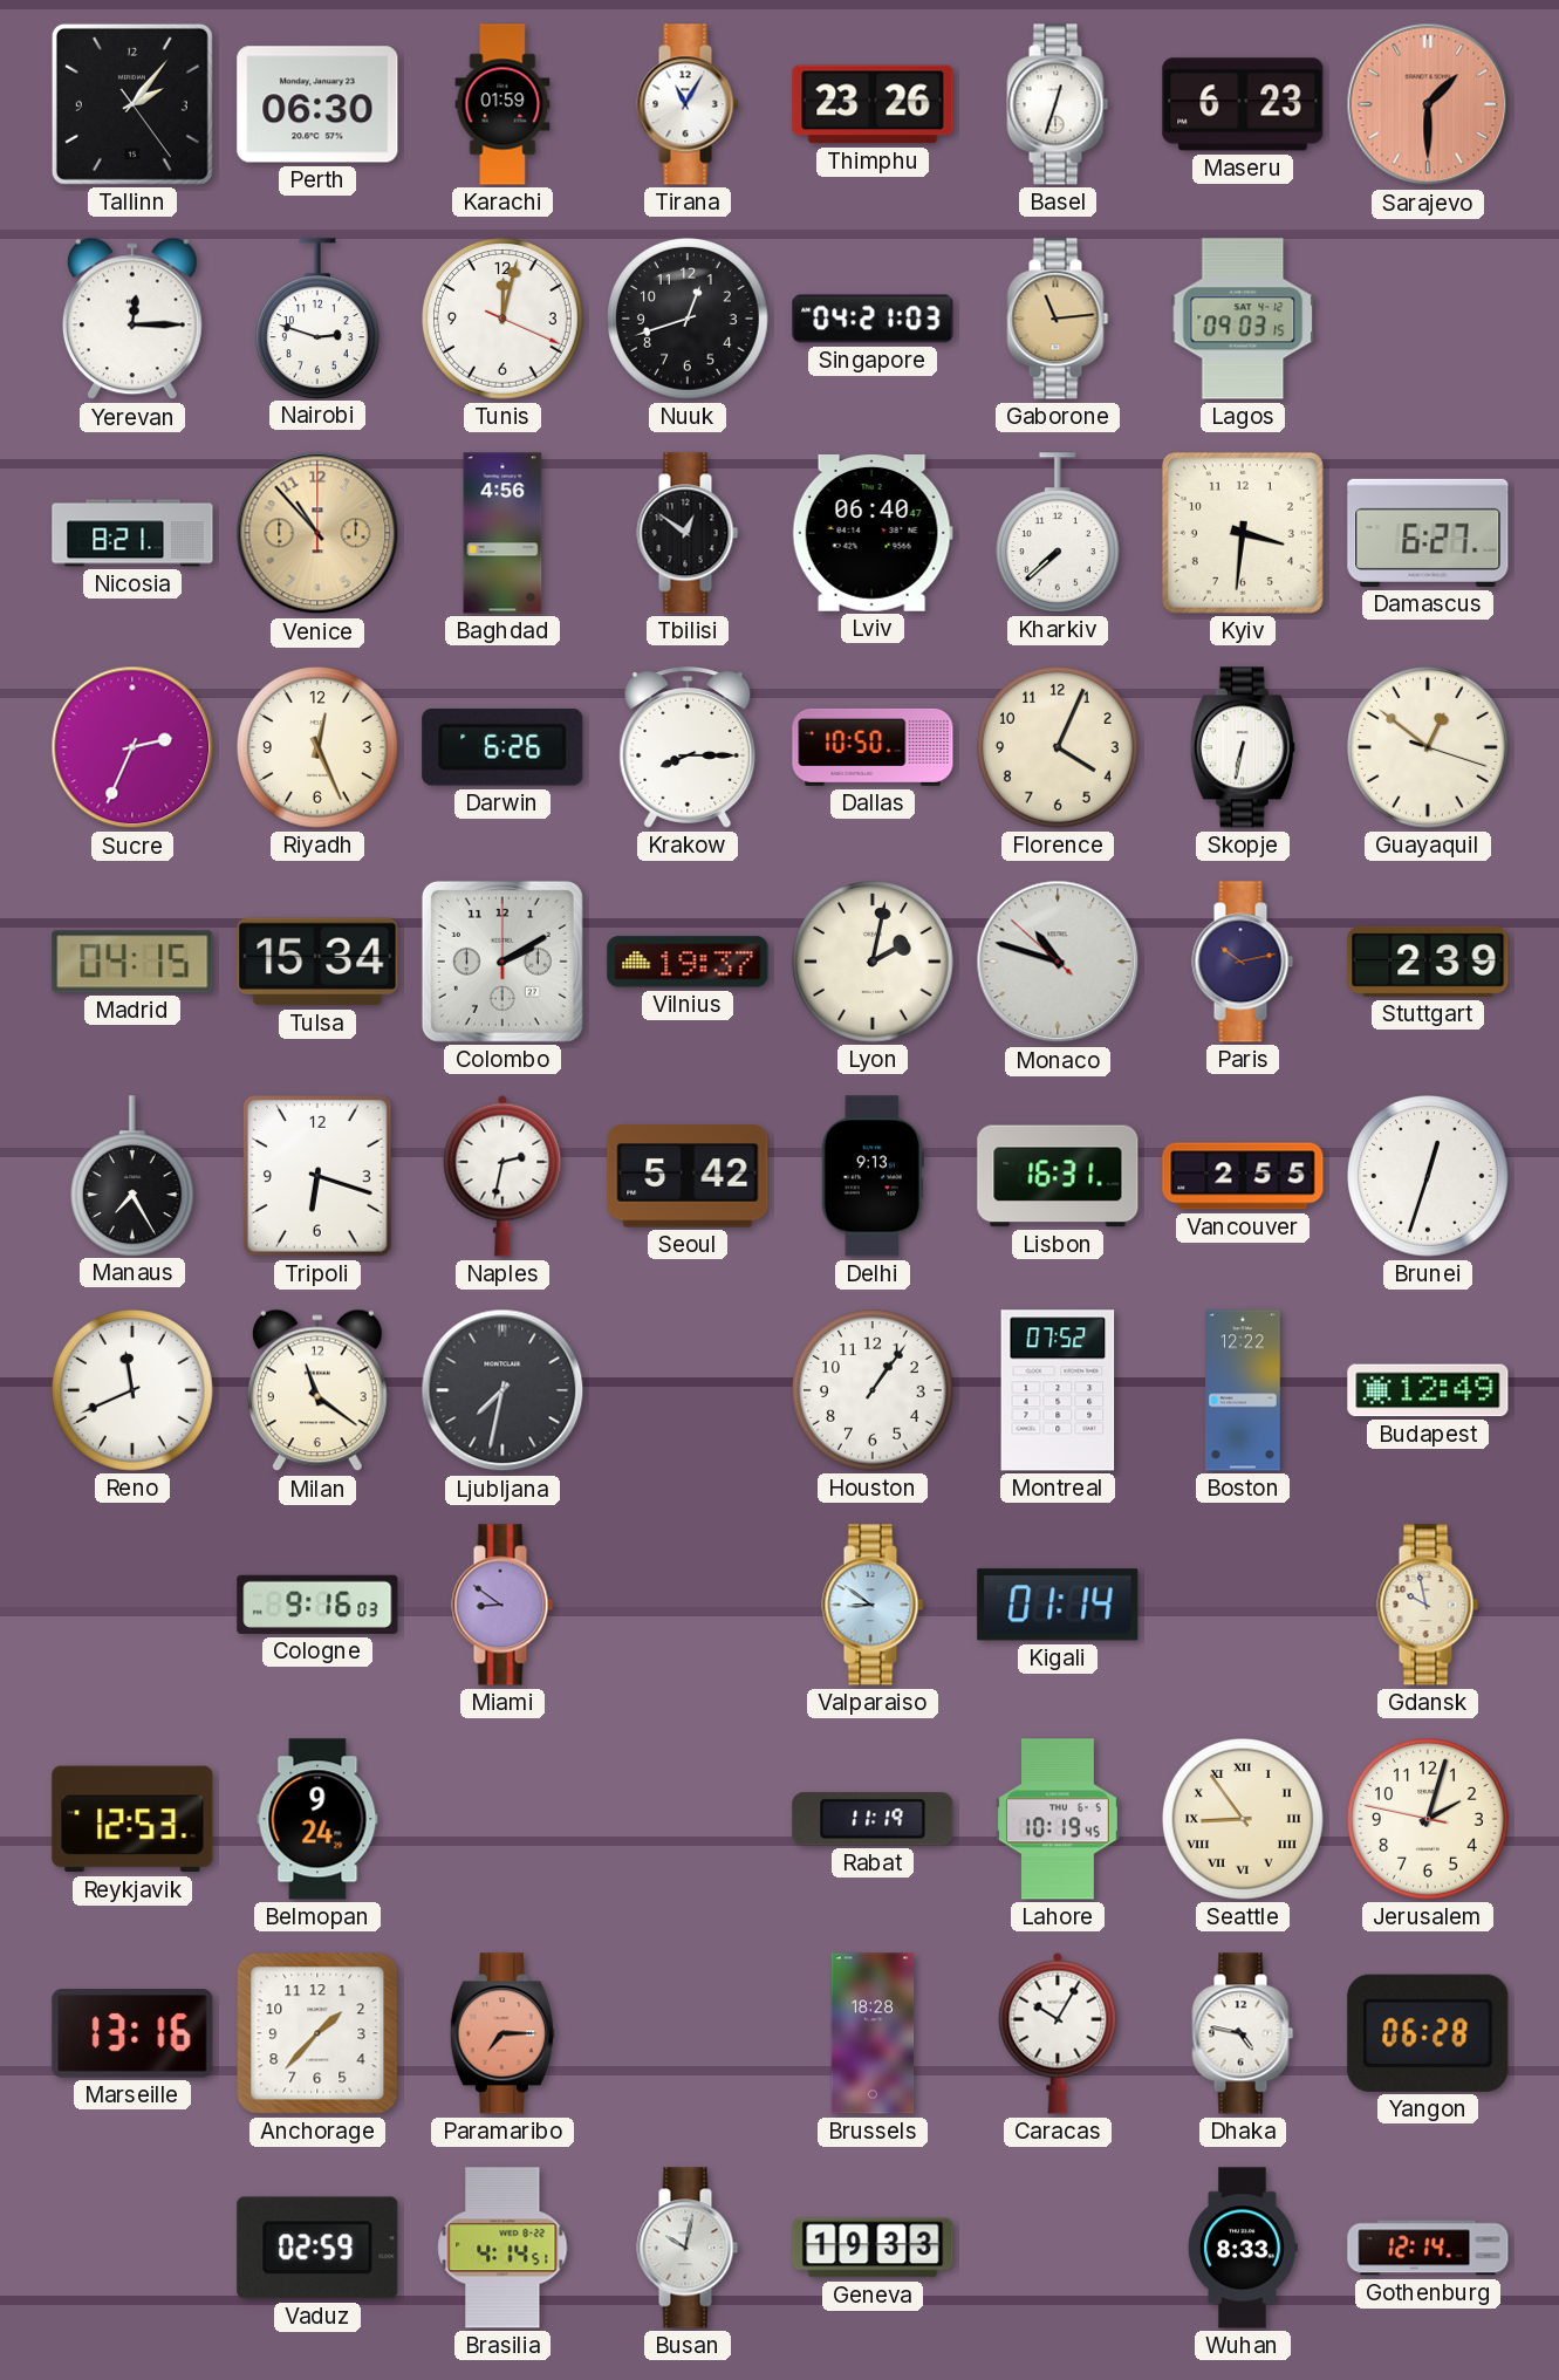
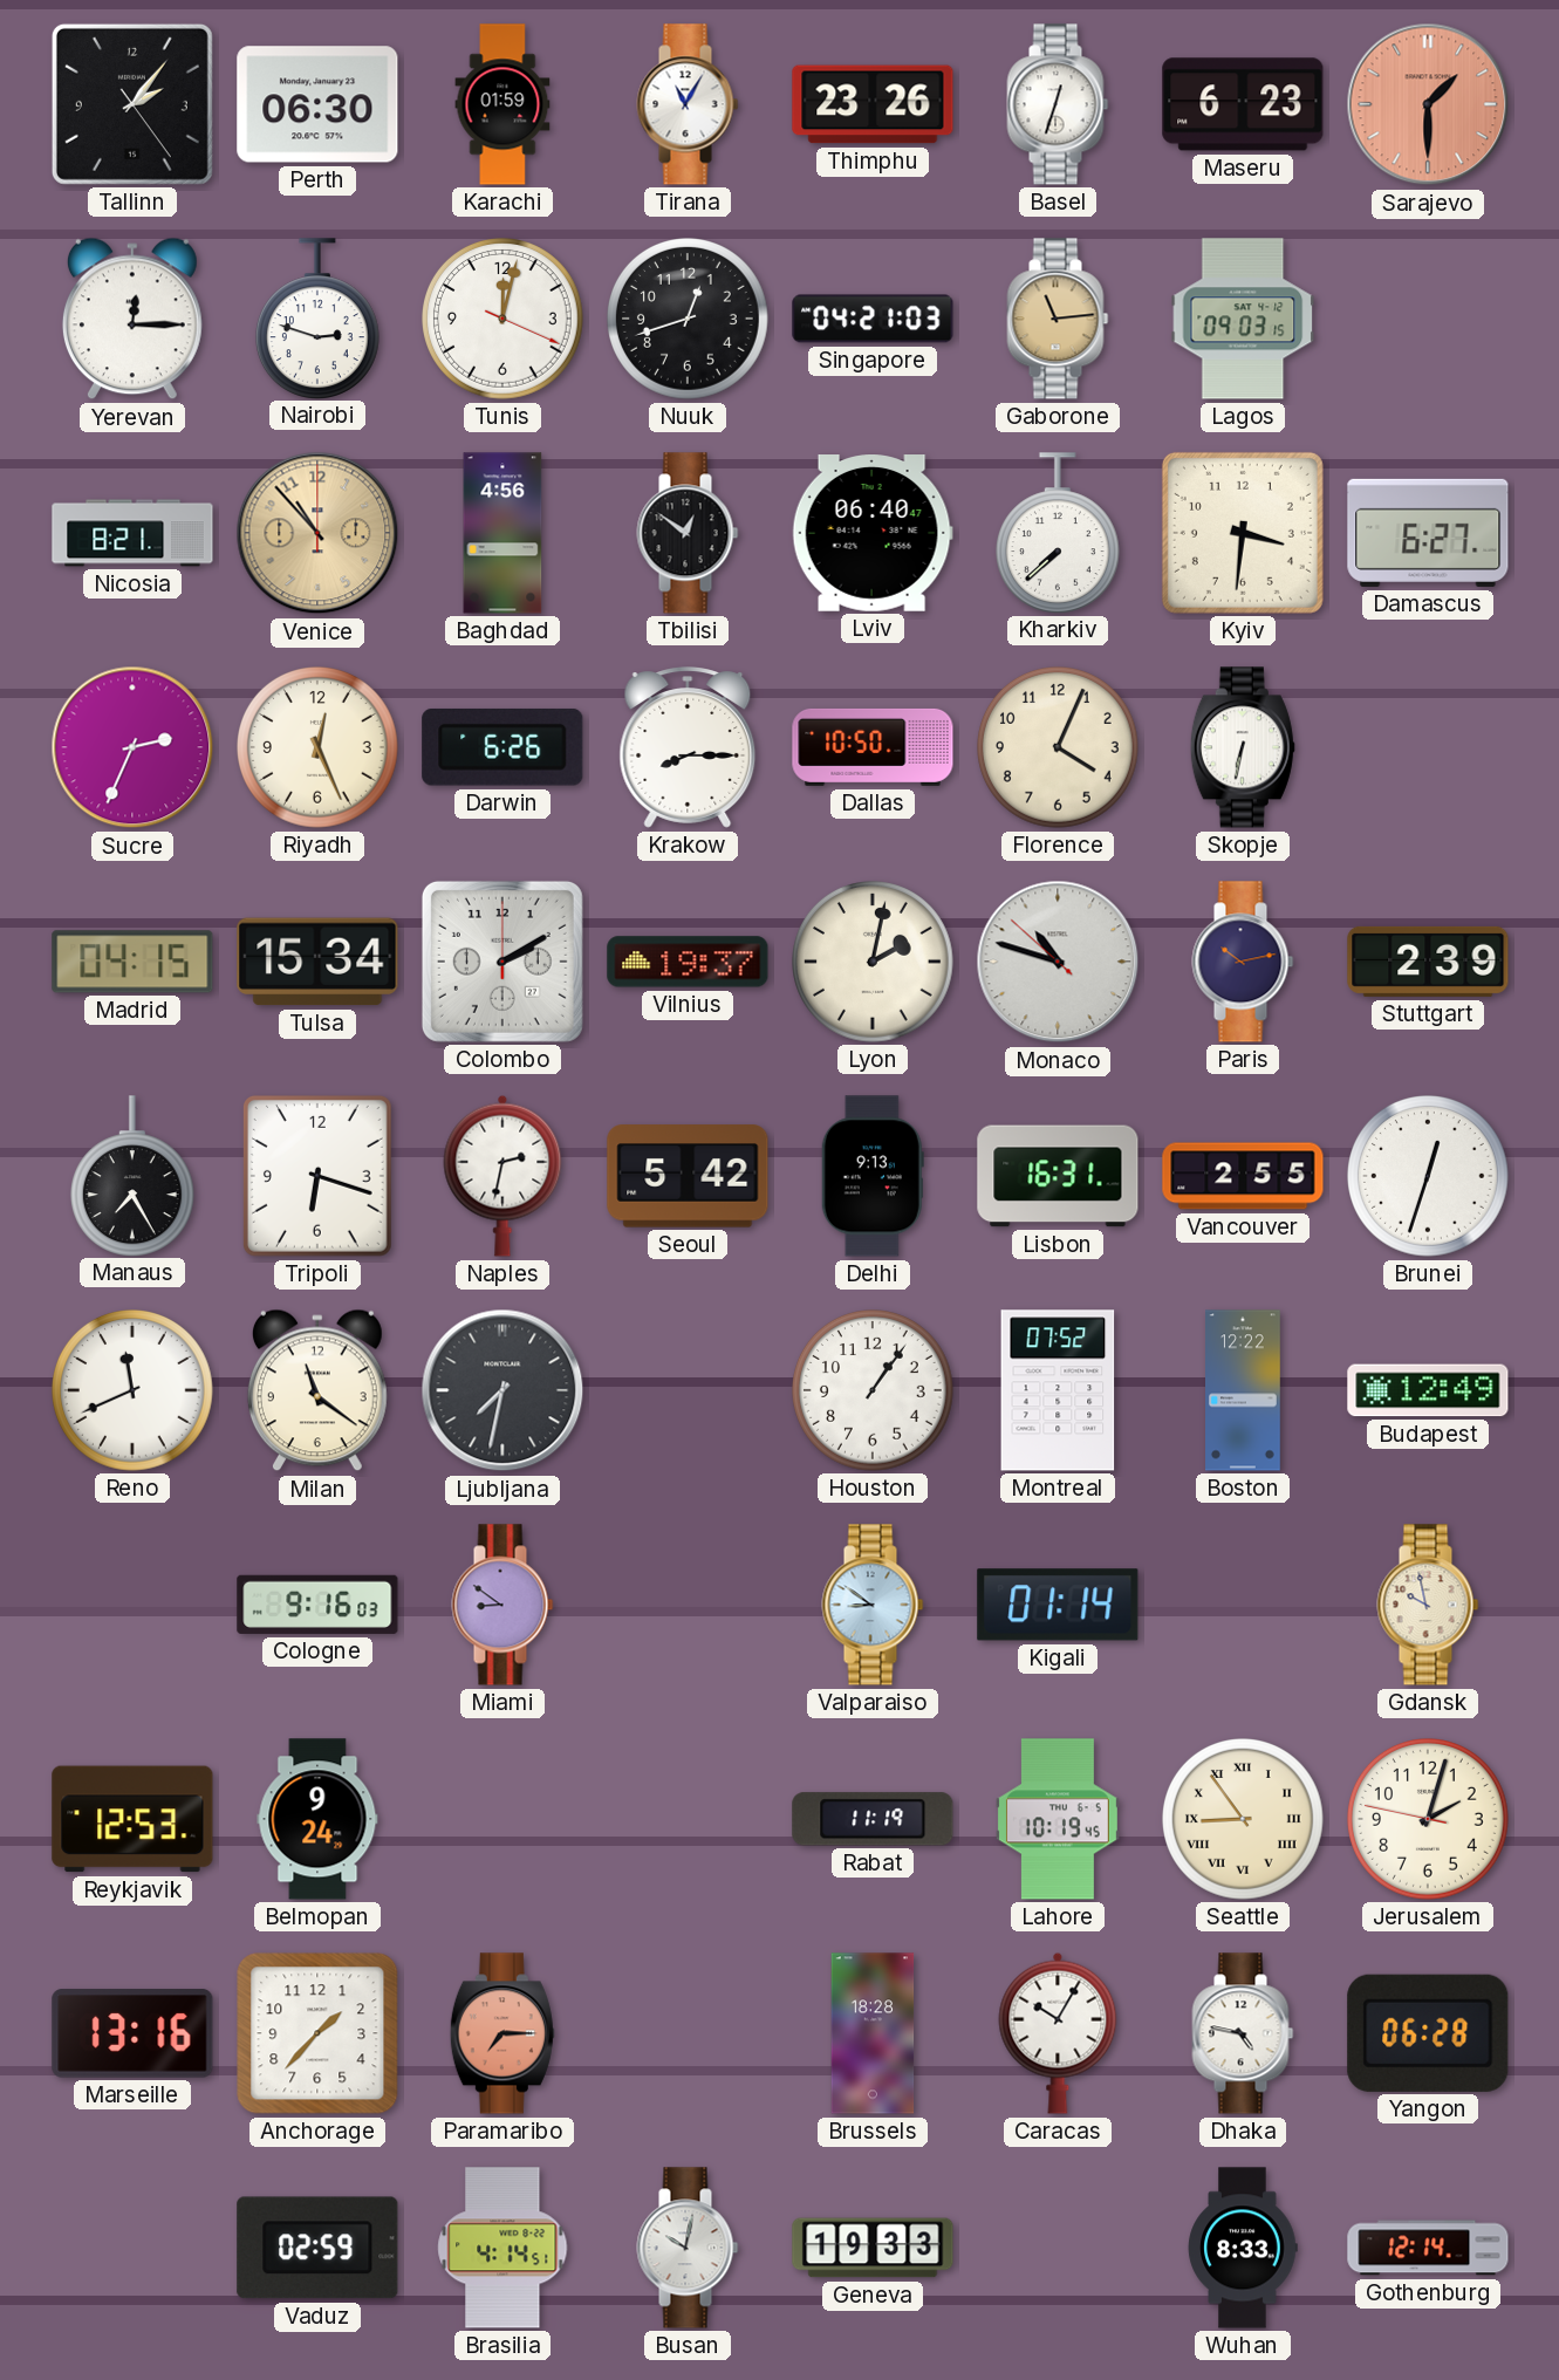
Guayaquil: 12:51 -> none (1429, 748)
